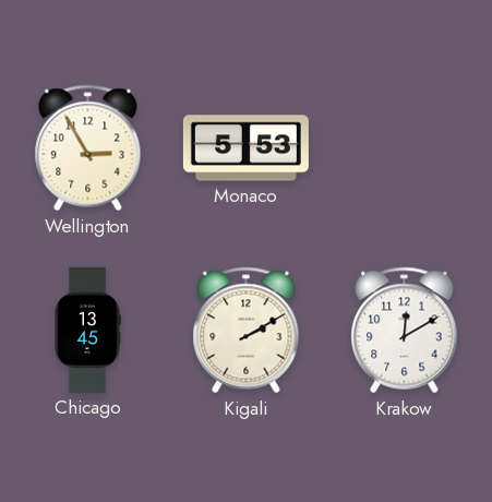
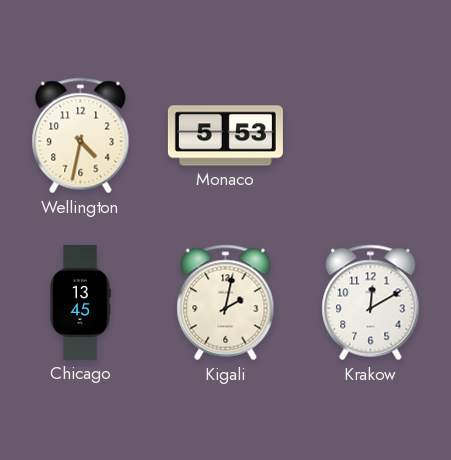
Wellington: 2:55 -> 4:32 (81, 136)
Kigali: 2:10 -> 2:02 (226, 303)
